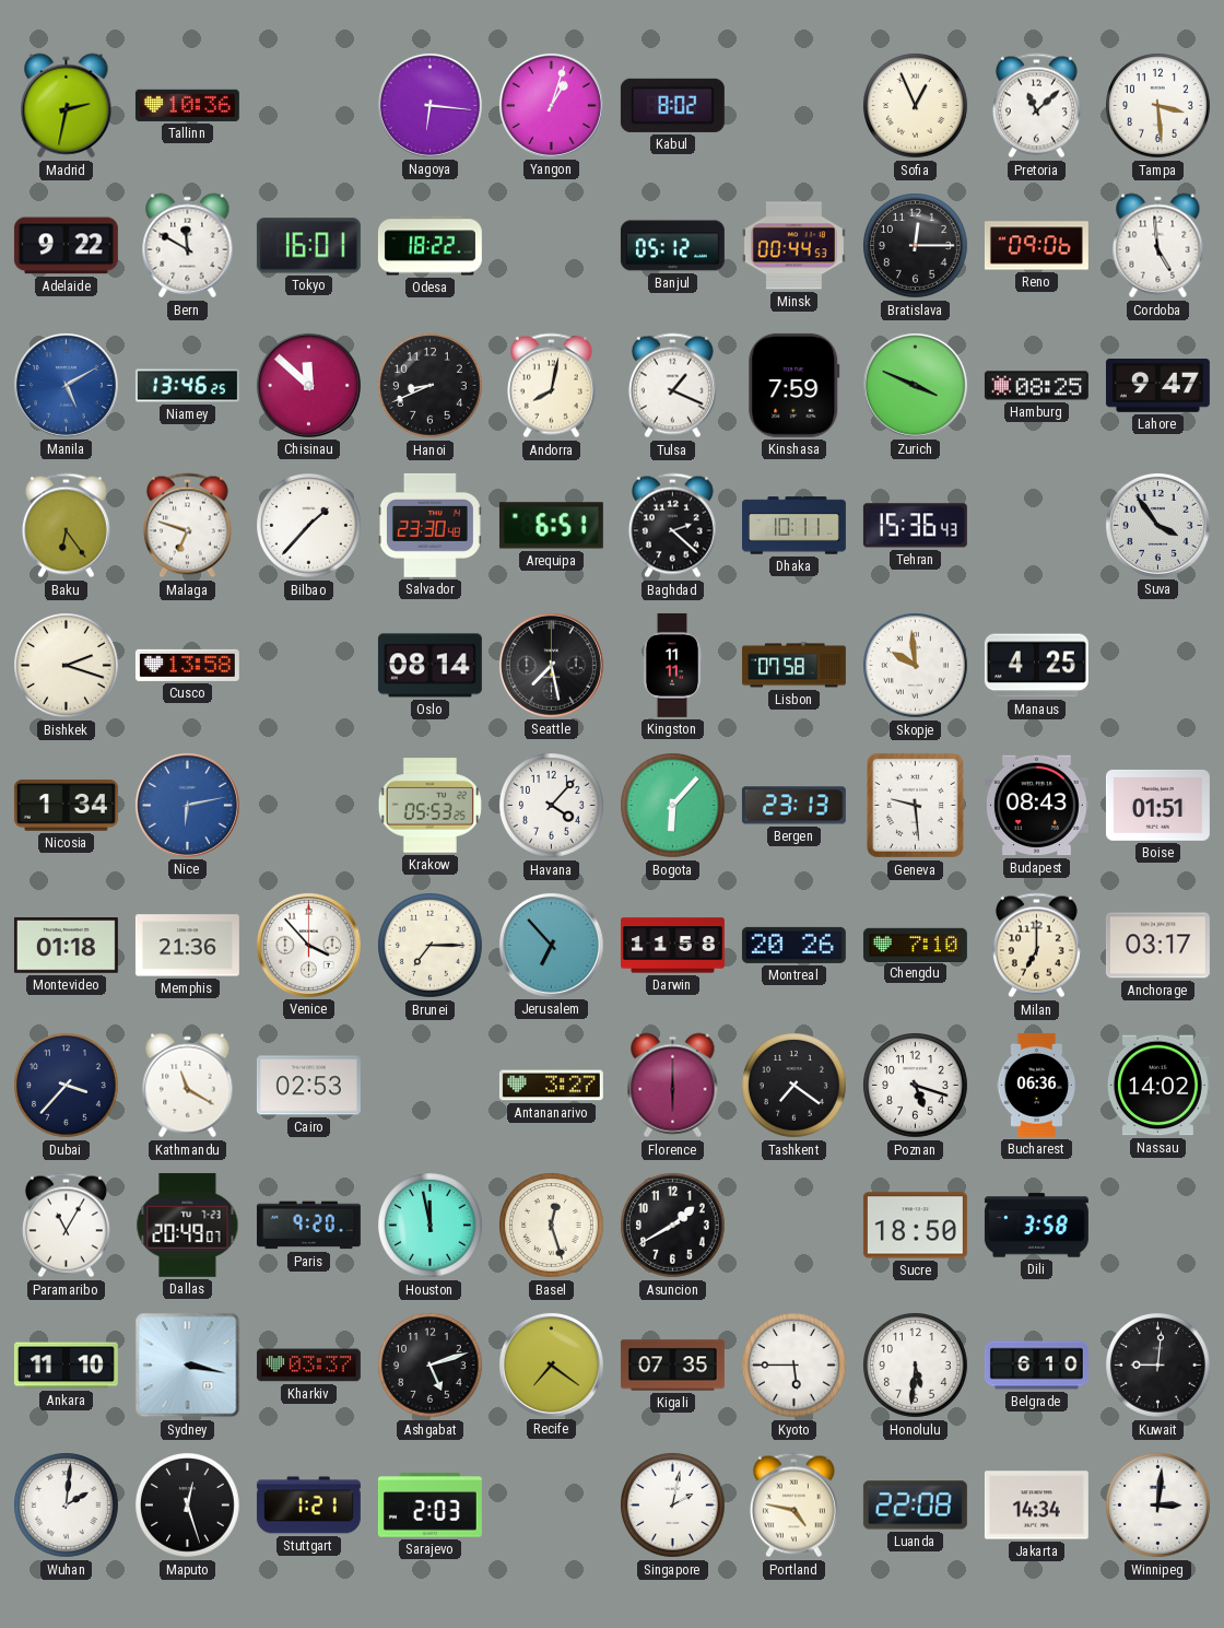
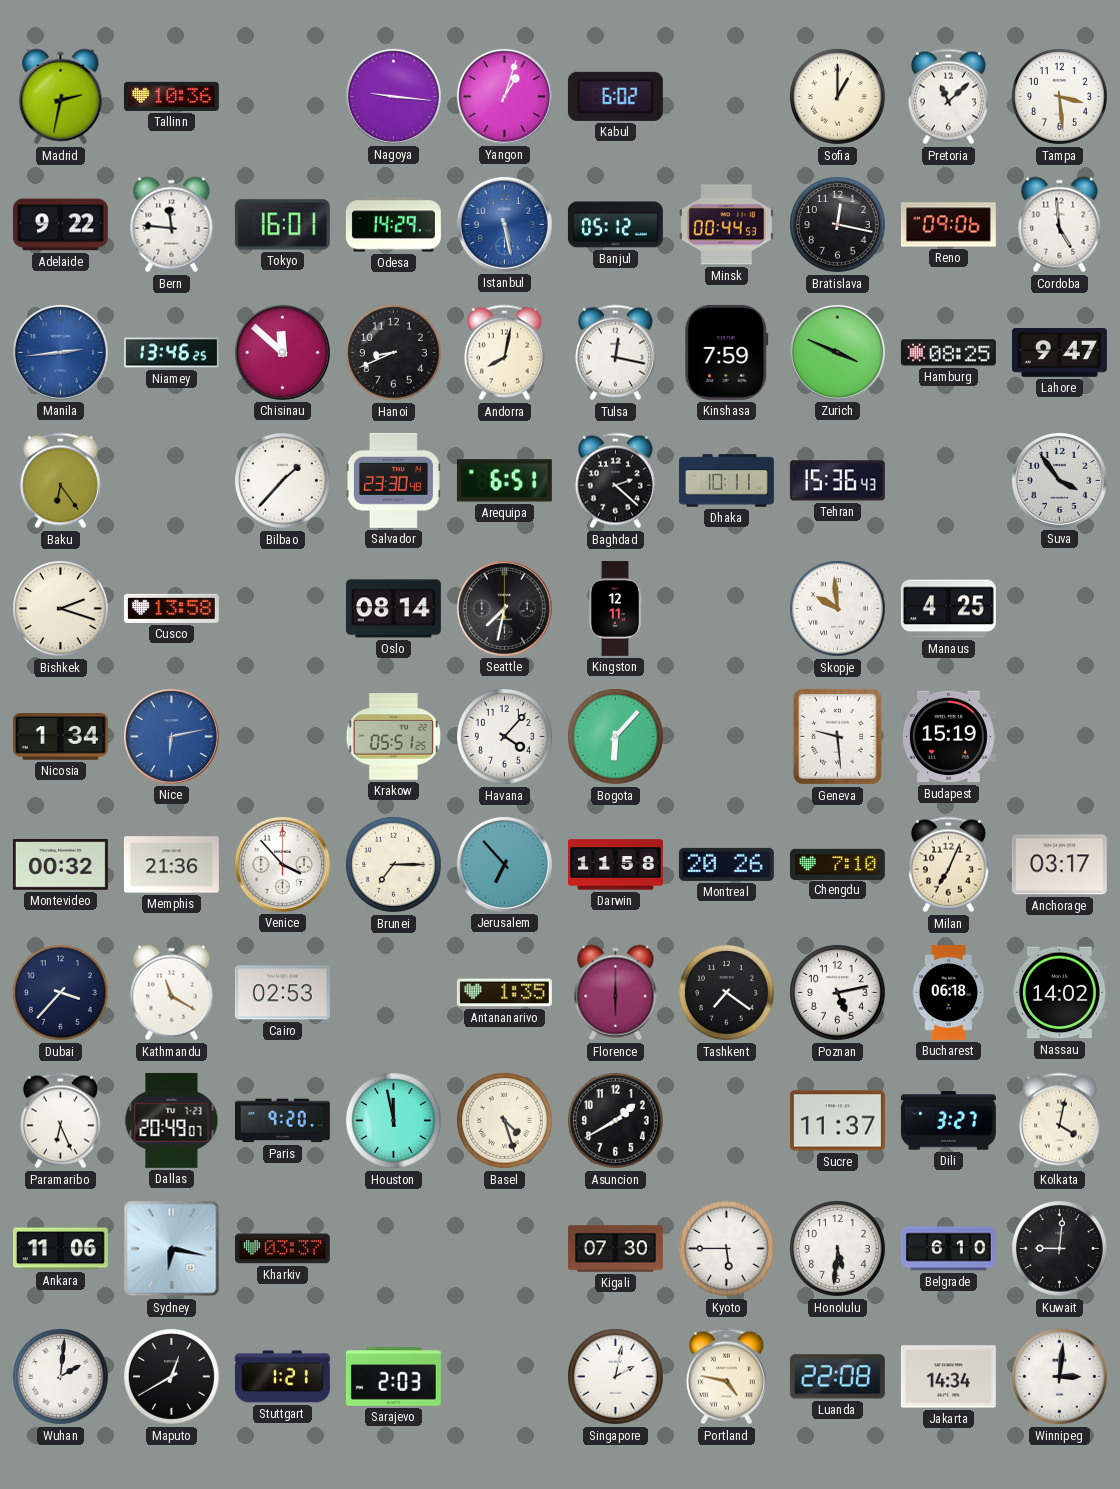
Nagoya: 6:16 -> 9:16 (393, 96)
Kabul: 8:02 -> 6:02 (615, 96)
Sofia: 12:56 -> 1:00 (838, 97)
Bern: 11:50 -> 11:46 (172, 225)
Odesa: 18:22 -> 14:29 (393, 225)
Istanbul: none -> 5:28 (504, 224)
Bratislava: 12:15 -> 12:17 (838, 225)
Manila: 5:10 -> 2:44 (60, 352)
Tulsa: 1:19 -> 12:17 (615, 353)
Malaga: 6:48 -> none (187, 526)
Seattle: 7:28 -> 7:32 (504, 608)
Kingston: 11:11 -> 12:11 (615, 608)
Lisbon: 07:58 -> none (793, 666)
Krakow: 05:53 -> 05:51 (393, 737)
Bergen: 23:13 -> none (793, 806)
Budapest: 08:43 -> 15:19 (948, 737)
Boise: 01:51 -> none (1157, 805)
Montevideo: 01:18 -> 00:32 (60, 865)
Milan: 7:00 -> 7:04 (948, 865)
Antananarivo: 3:27 -> 1:35 (504, 993)
Poznan: 5:18 -> 5:13 (838, 993)
Bucharest: 06:36 -> 06:18 (949, 992)
Paramaribo: 11:05 -> 6:26 (60, 1121)
Basel: 12:27 -> 4:27 (505, 1121)
Sucre: 18:50 -> 11:37 (837, 1121)
Dili: 3:58 -> 3:27 (948, 1121)
Kolkata: none -> 4:02 (1059, 1121)
Ankara: 11:10 -> 11:06 (60, 1249)
Sydney: 3:17 -> 6:17 (172, 1249)
Ashgabat: 5:12 -> none (431, 1366)
Recife: 7:21 -> none (551, 1365)
Kigali: 07:35 -> 07:30 (615, 1249)
Maputo: 12:27 -> 12:40 (172, 1377)
